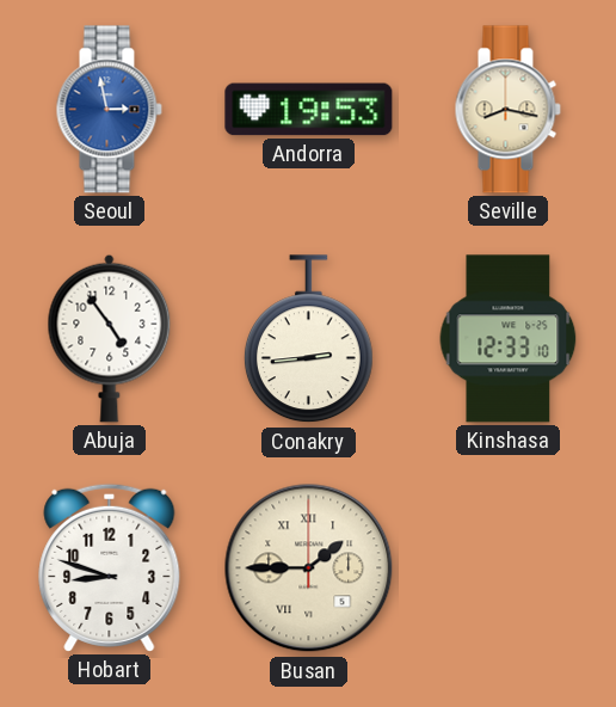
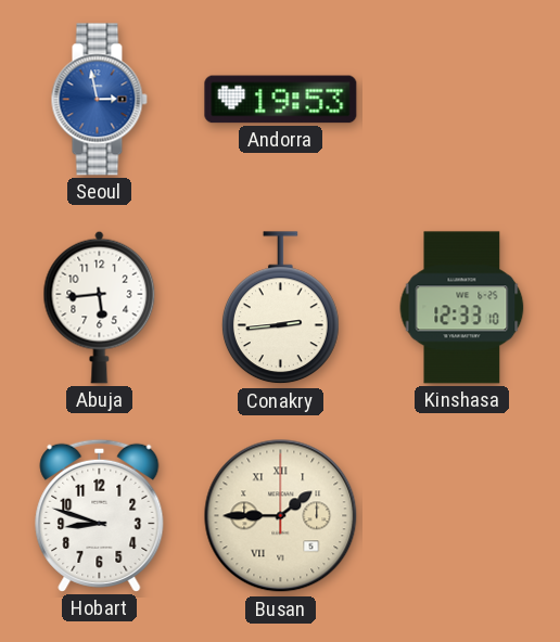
Seville: 8:17 -> none (507, 110)
Abuja: 4:54 -> 5:44 (100, 307)
